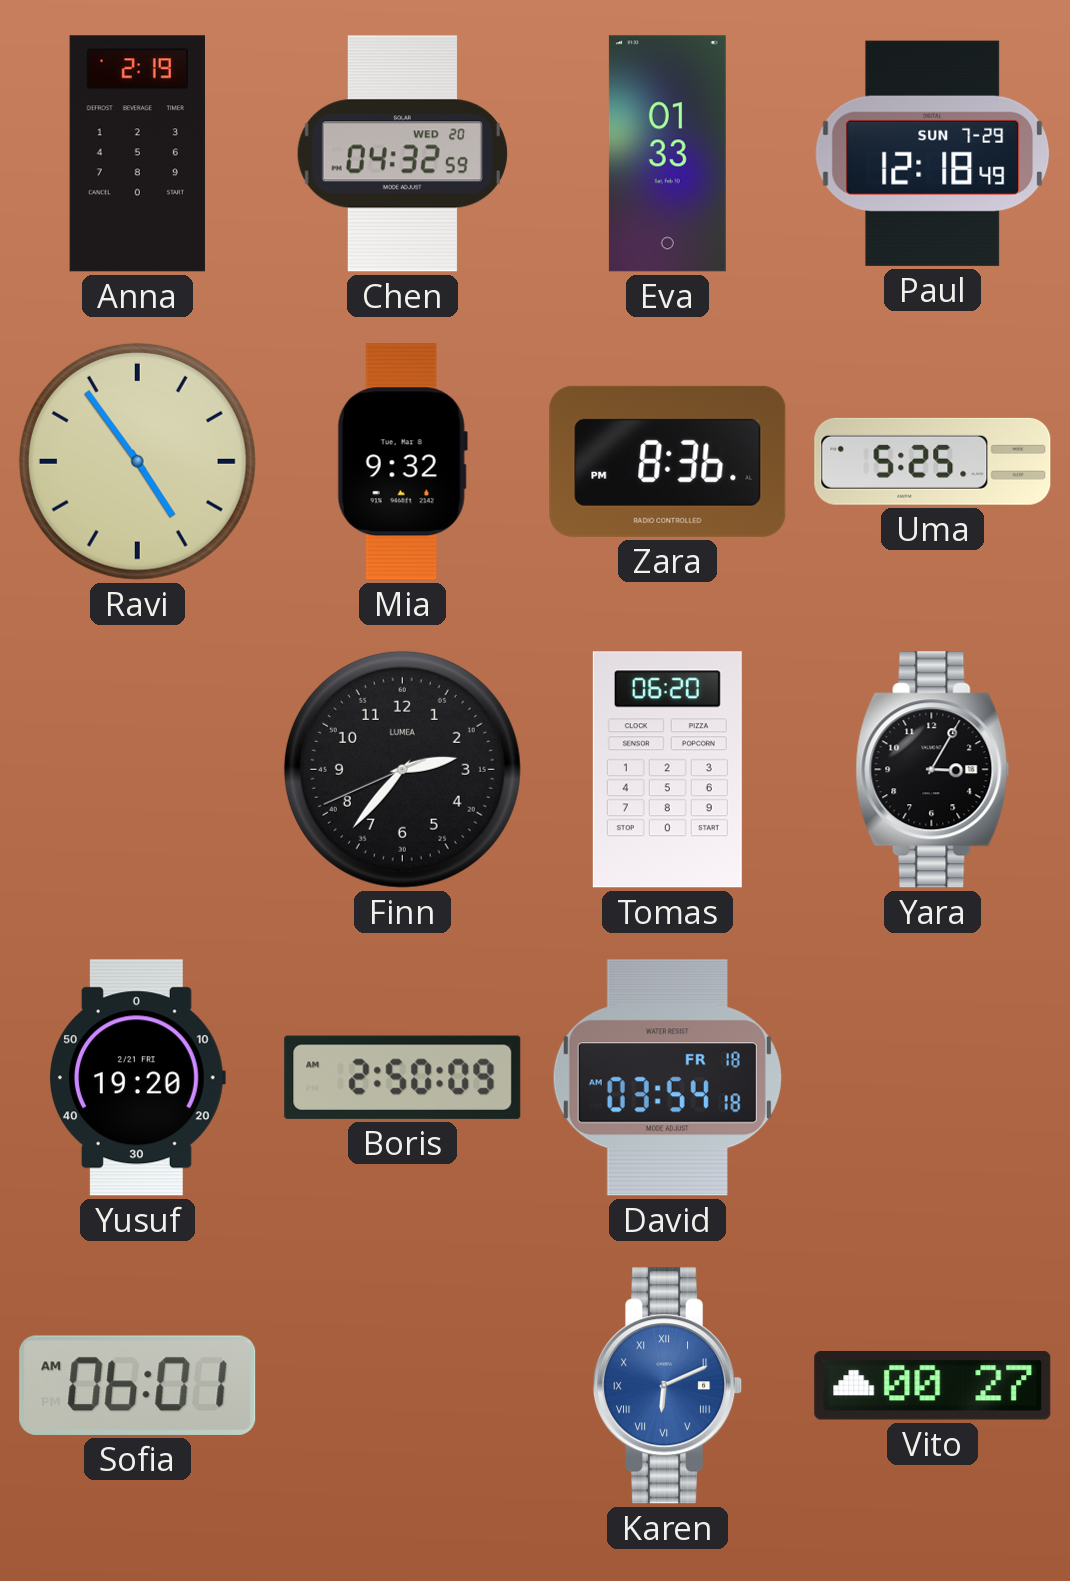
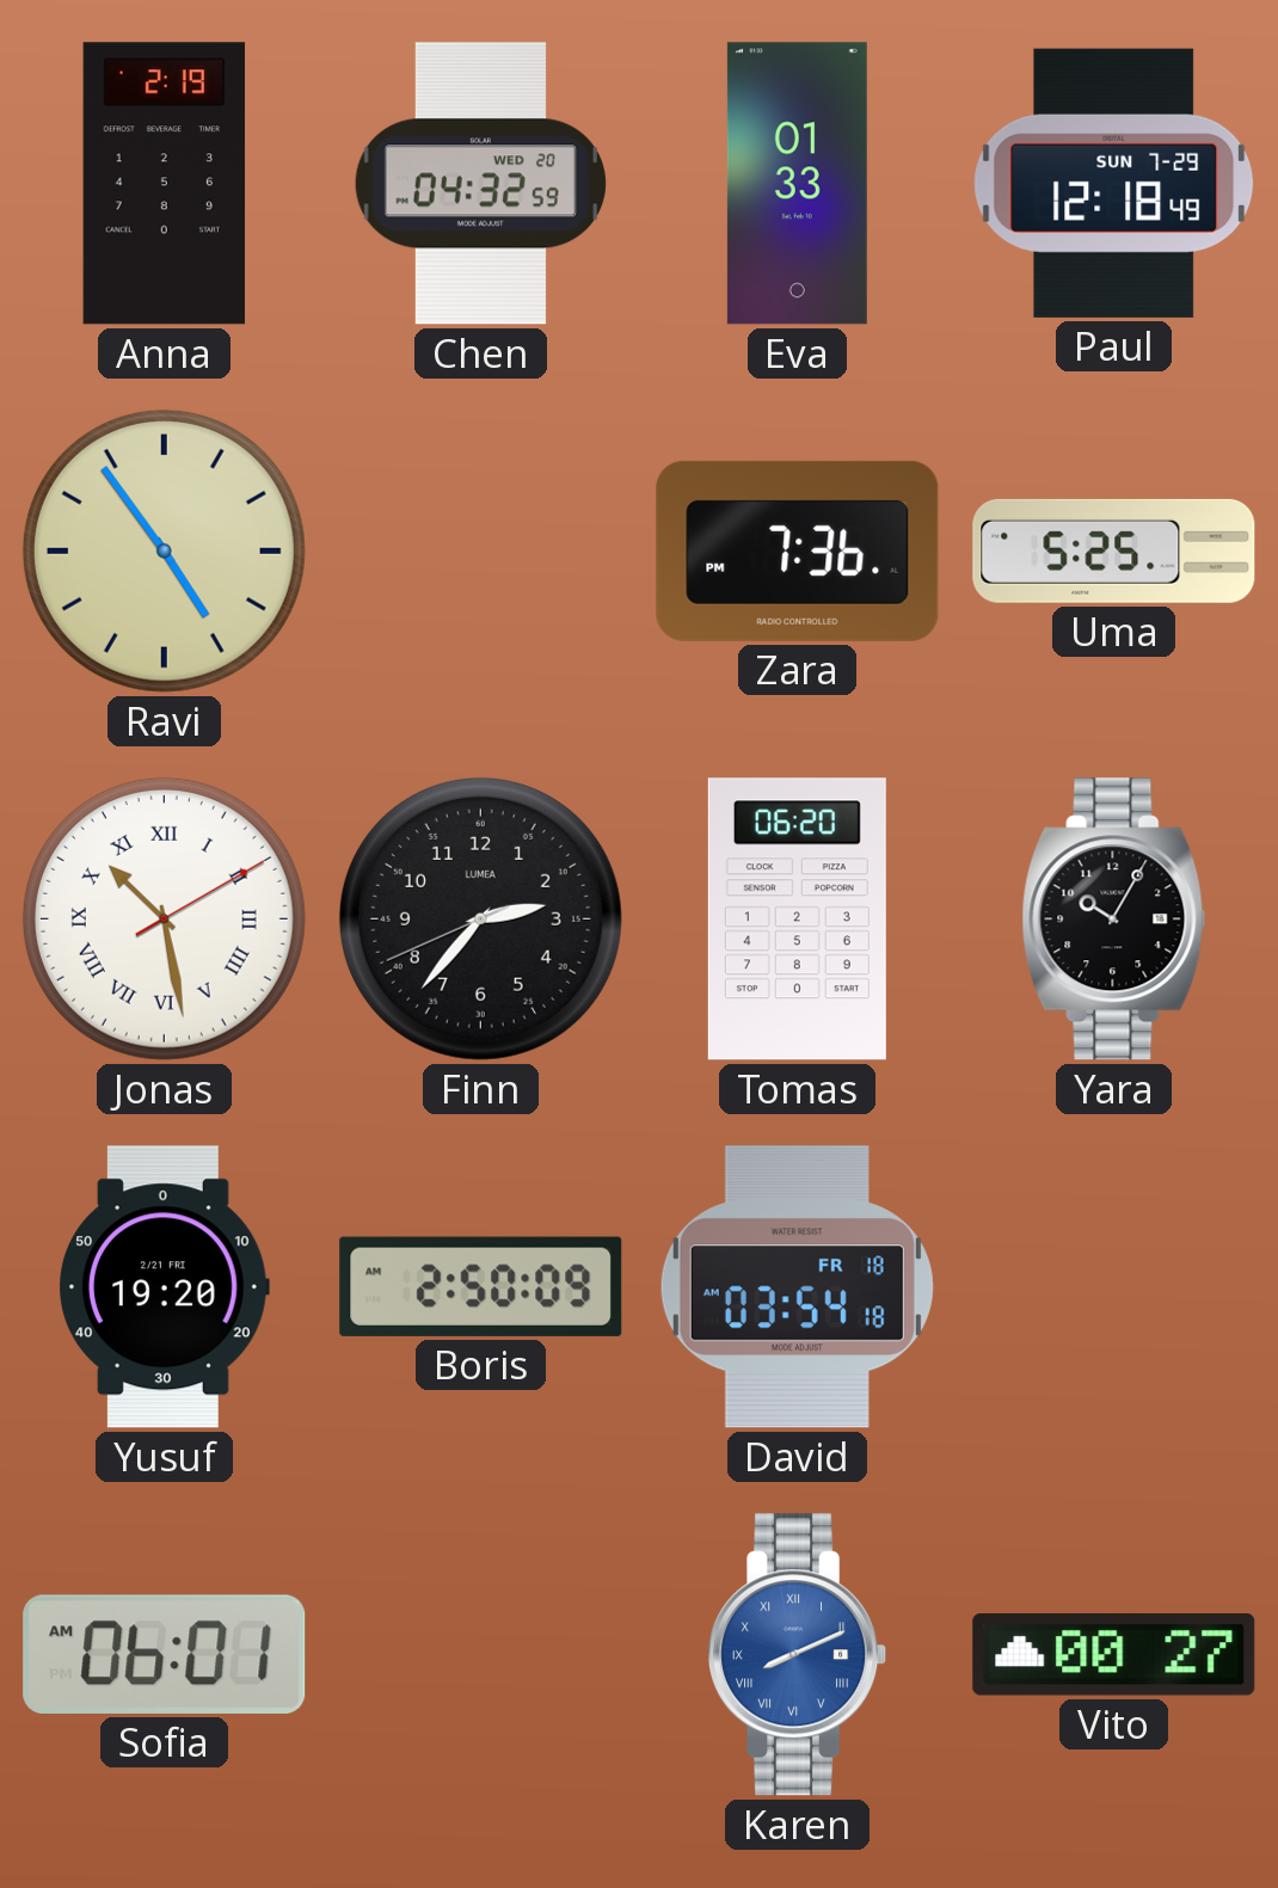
Mia: 9:32 -> none (402, 462)
Zara: 8:36 -> 7:36 (798, 551)
Jonas: none -> 10:28 (164, 918)
Yara: 3:05 -> 10:05 (1114, 920)
Karen: 6:11 -> 8:11 (798, 1655)
